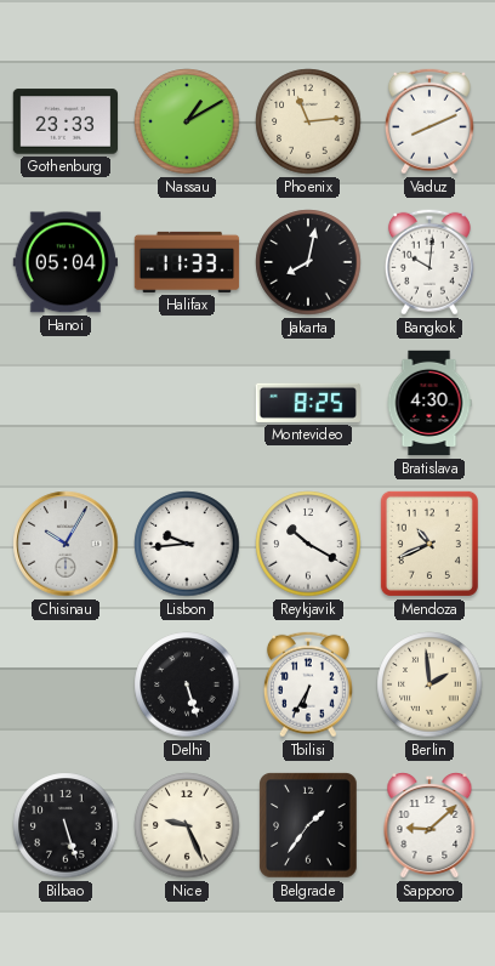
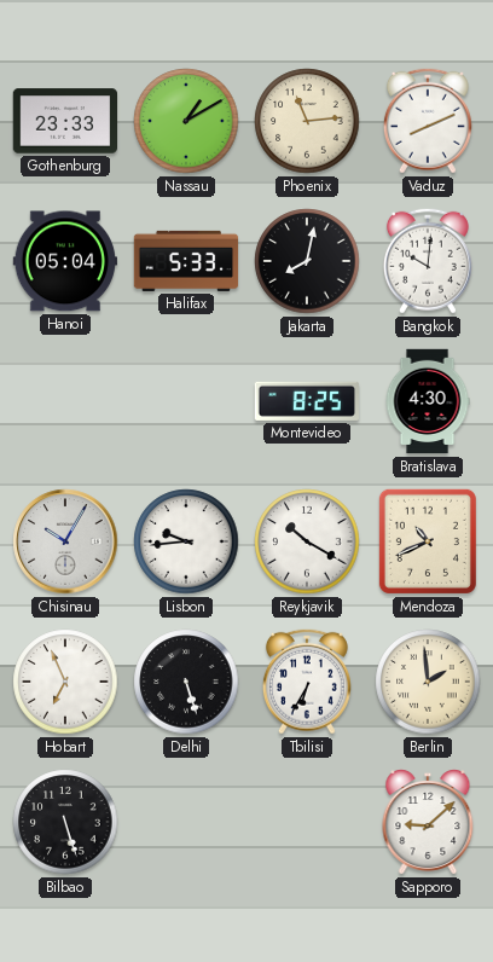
Halifax: 11:33 -> 5:33 (186, 261)
Hobart: none -> 6:56 (65, 682)
Nice: 9:26 -> none (187, 825)
Belgrade: 1:36 -> none (308, 825)
